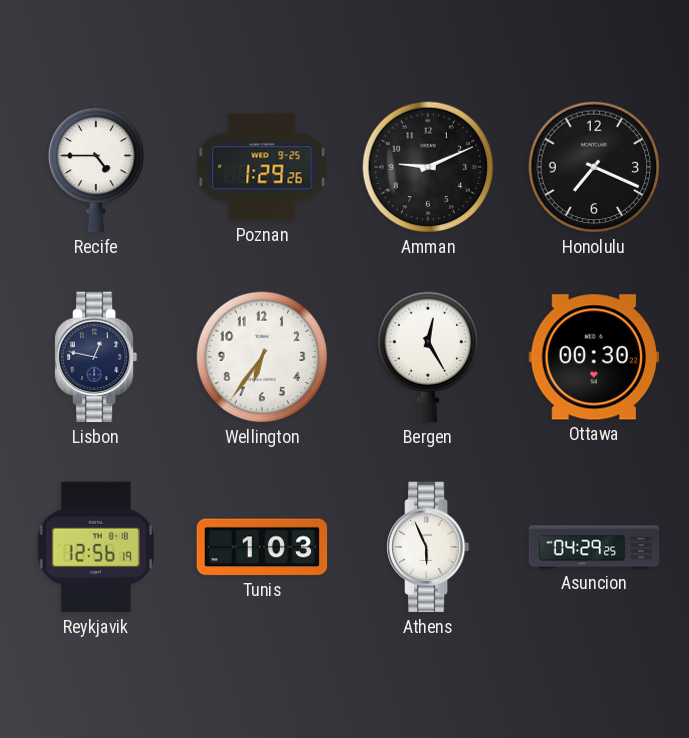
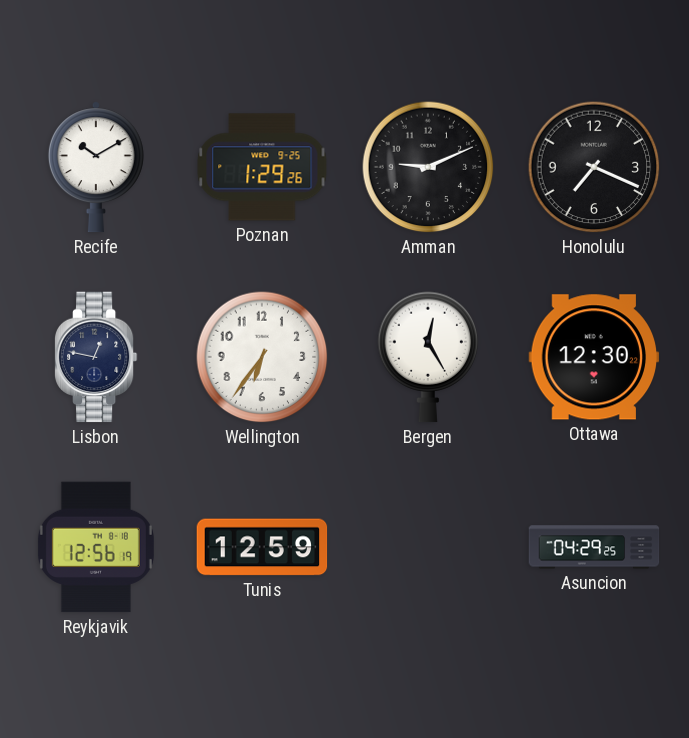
Recife: 4:45 -> 10:10 (96, 167)
Ottawa: 00:30 -> 12:30 (594, 357)
Tunis: 1:03 -> 12:59 (262, 547)
Athens: 5:56 -> none (428, 547)
